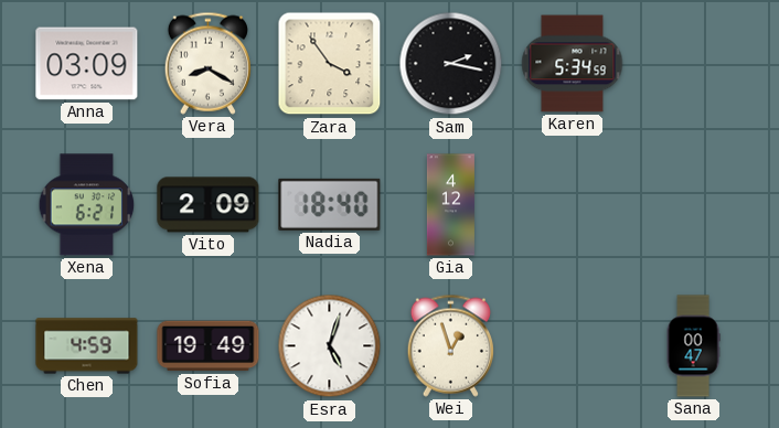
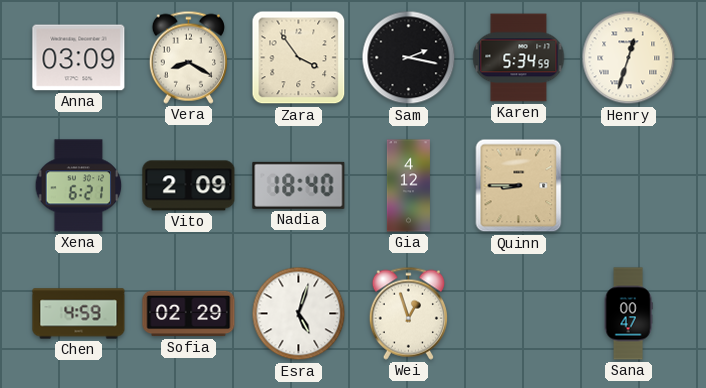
Henry: none -> 12:33 (629, 58)
Quinn: none -> 8:45 (519, 186)
Sofia: 19:49 -> 02:29 (189, 314)
